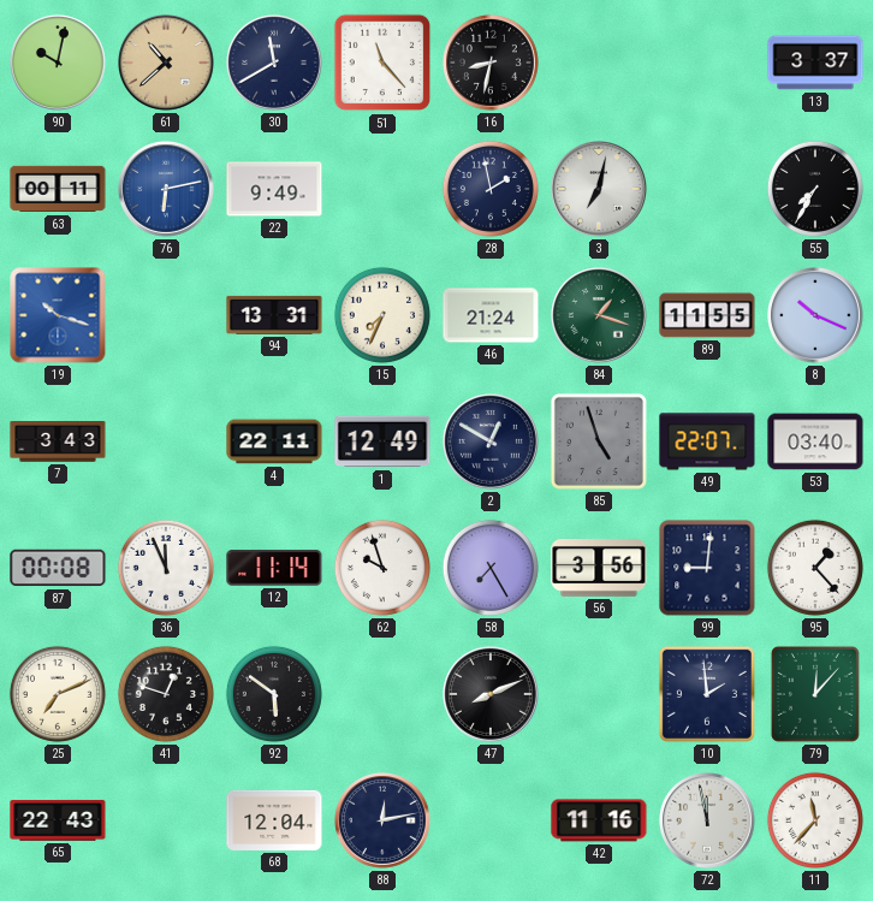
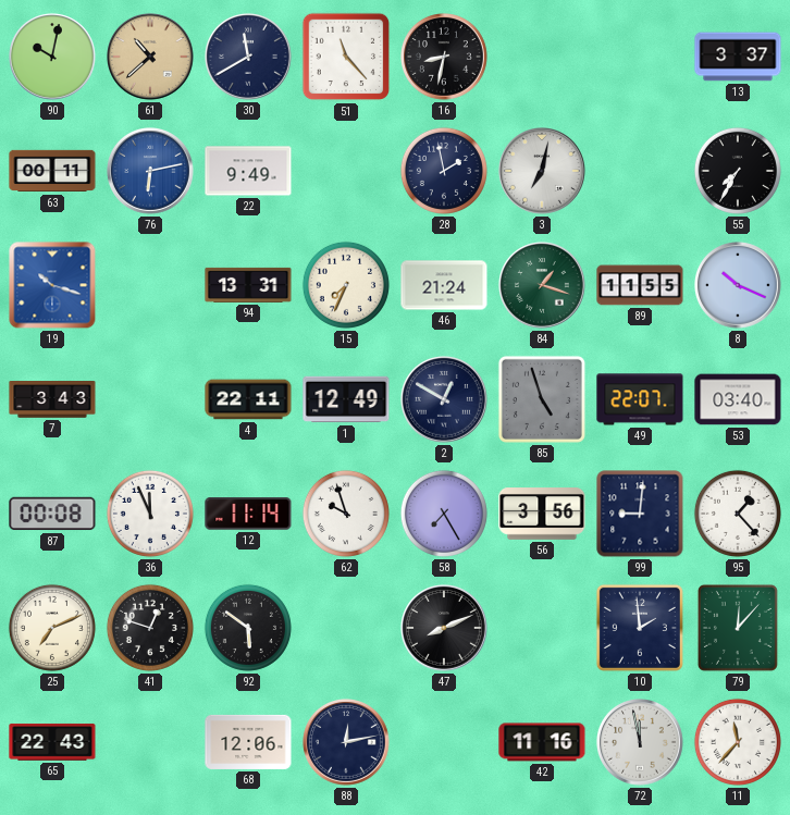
68: 12:04 -> 12:06 (248, 742)
